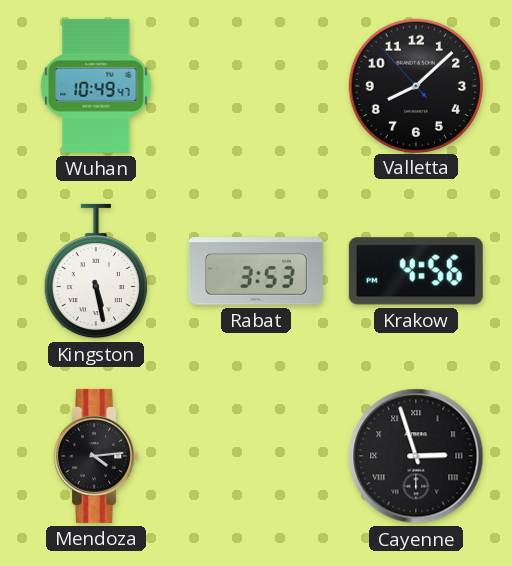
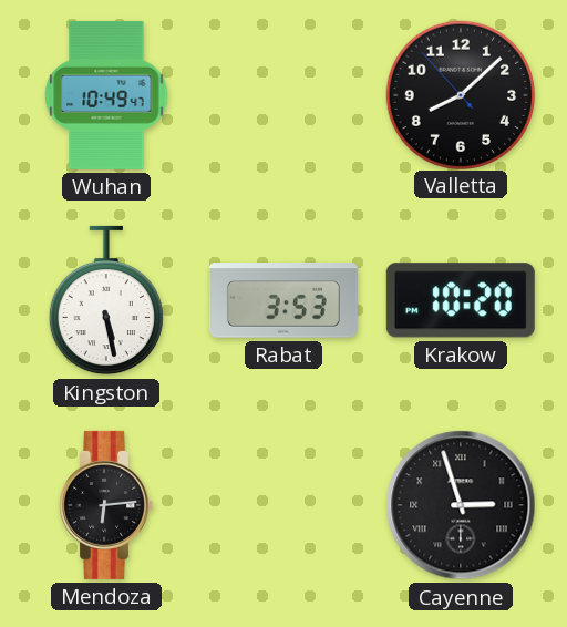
Krakow: 4:56 -> 10:20 (461, 300)
Mendoza: 4:14 -> 6:14 (105, 505)
